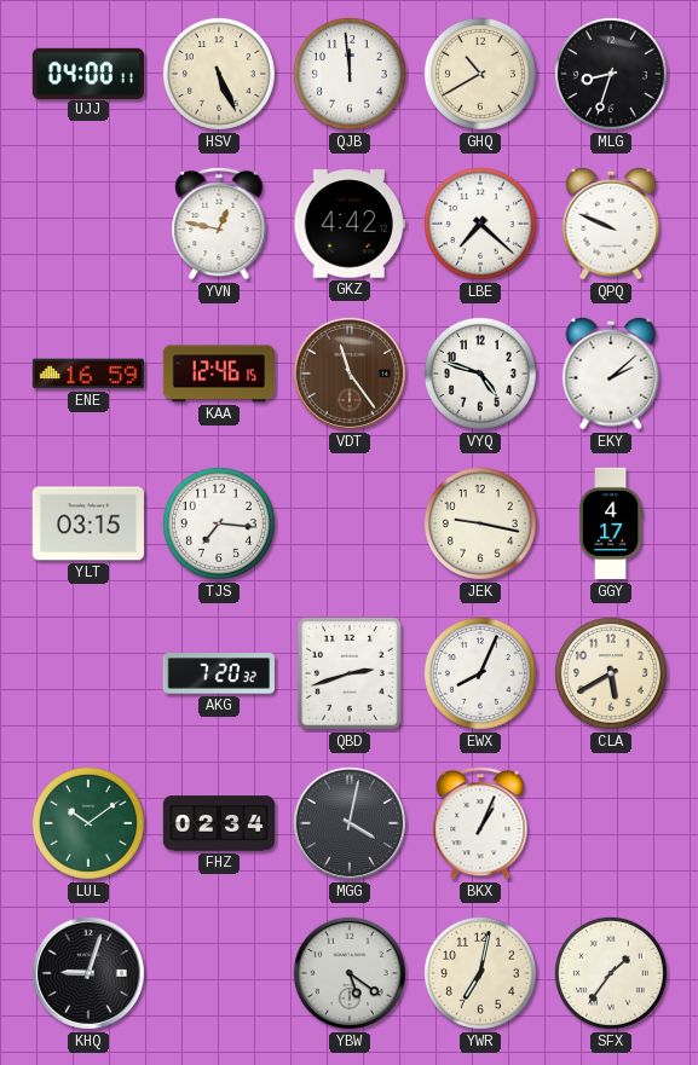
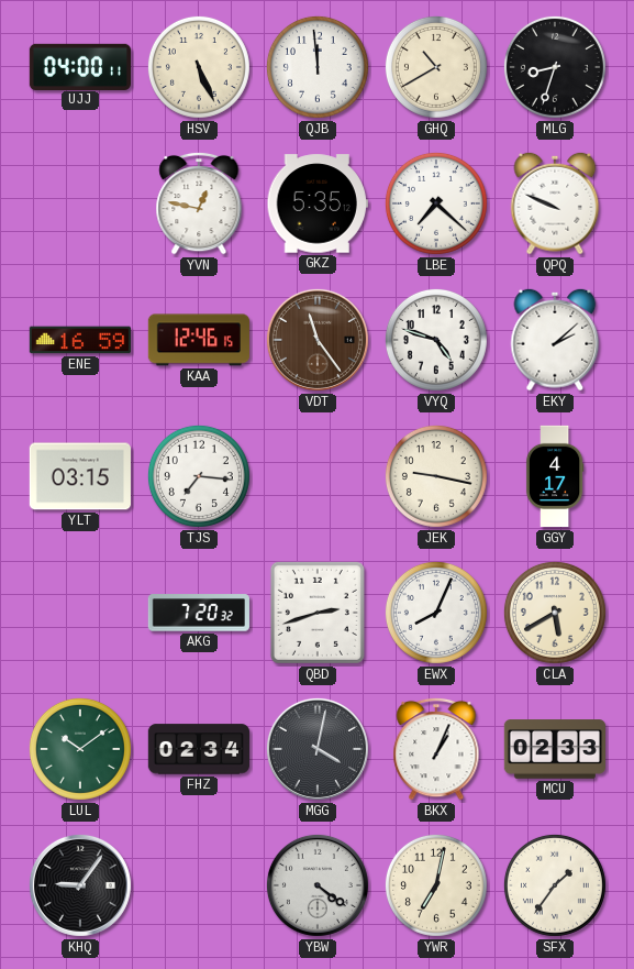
GKZ: 4:42 -> 5:35 (318, 203)
MCU: none -> 02:33 (554, 749)
KHQ: 9:03 -> 9:06 (80, 885)
YBW: 5:21 -> 4:21 (318, 885)
